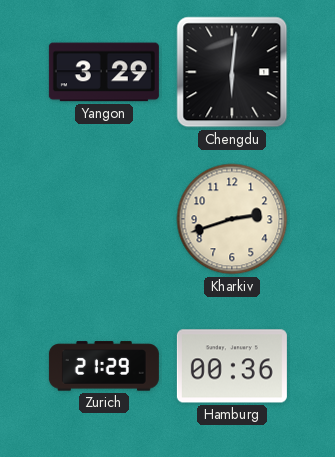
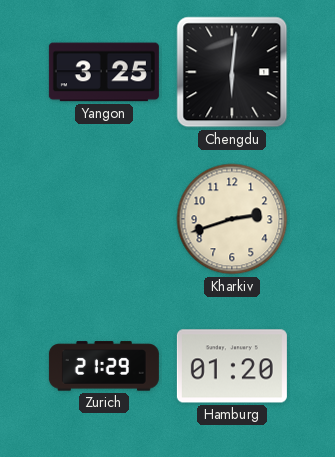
Yangon: 3:29 -> 3:25 (104, 72)
Hamburg: 00:36 -> 01:20 (232, 366)
